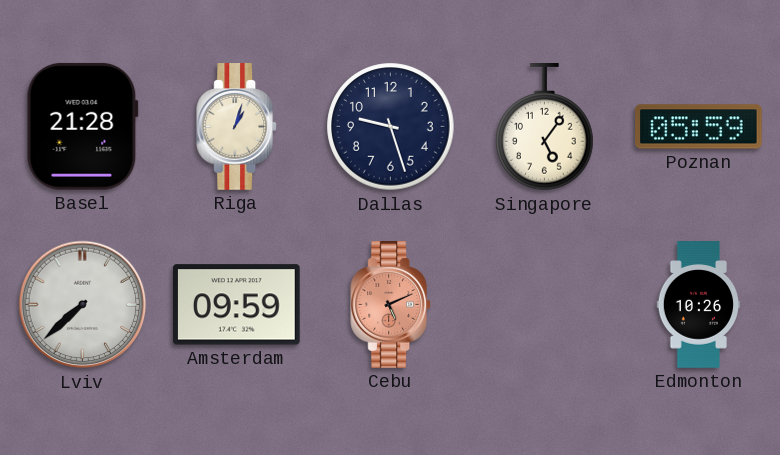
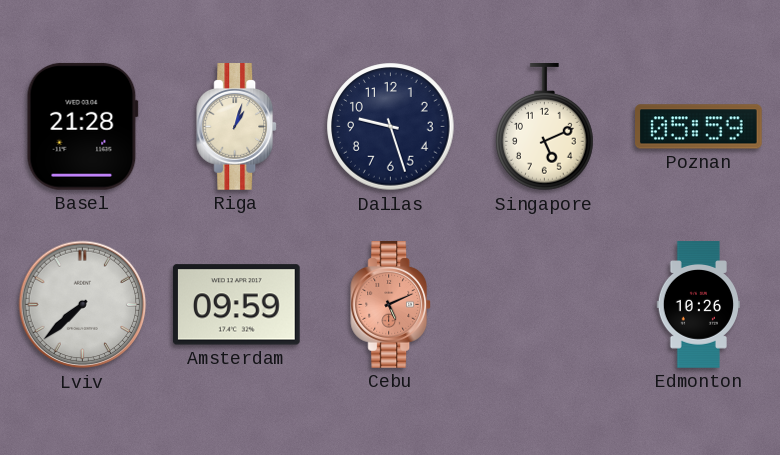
Singapore: 5:06 -> 5:11 (545, 128)
